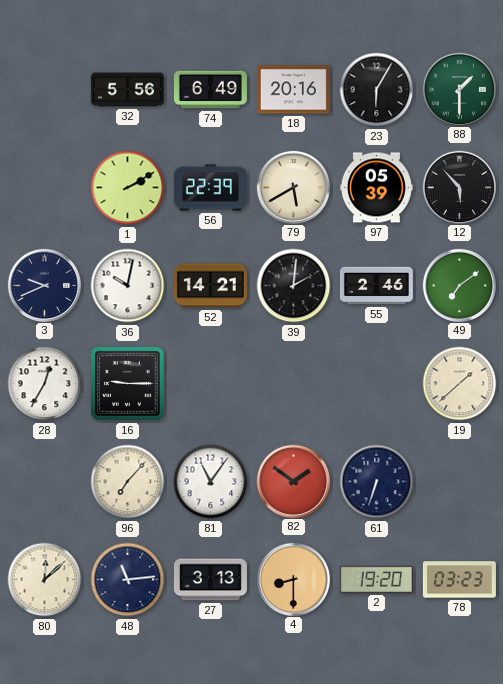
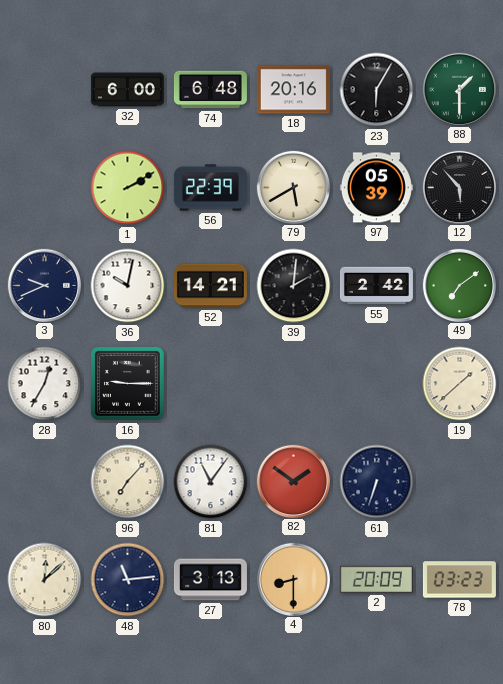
32: 5:56 -> 6:00 (127, 90)
74: 6:49 -> 6:48 (210, 90)
55: 2:46 -> 2:42 (376, 286)
2: 19:20 -> 20:09 (376, 579)
